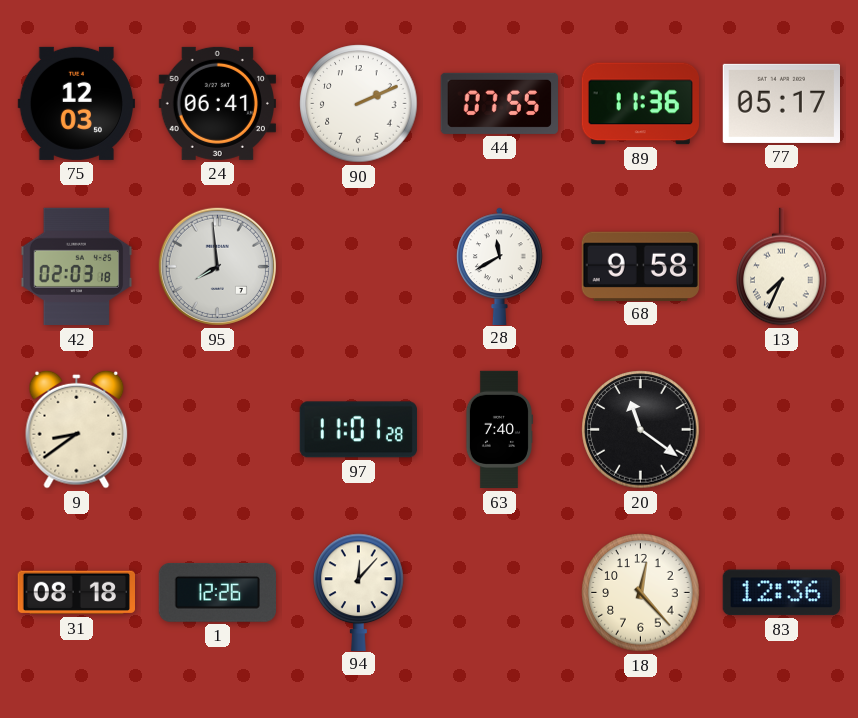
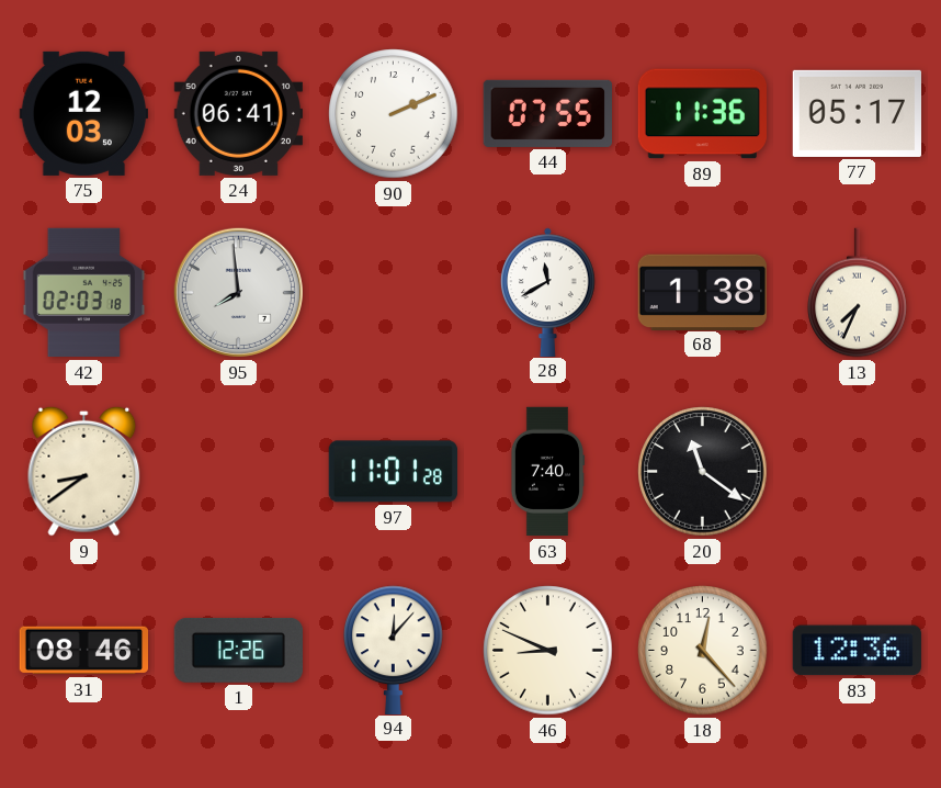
68: 9:58 -> 1:38 (702, 292)
31: 08:18 -> 08:46 (83, 651)
46: none -> 8:49 (548, 651)
